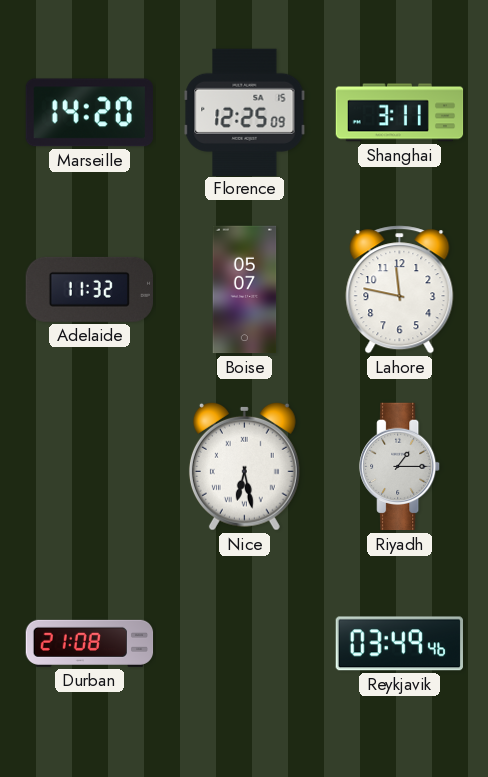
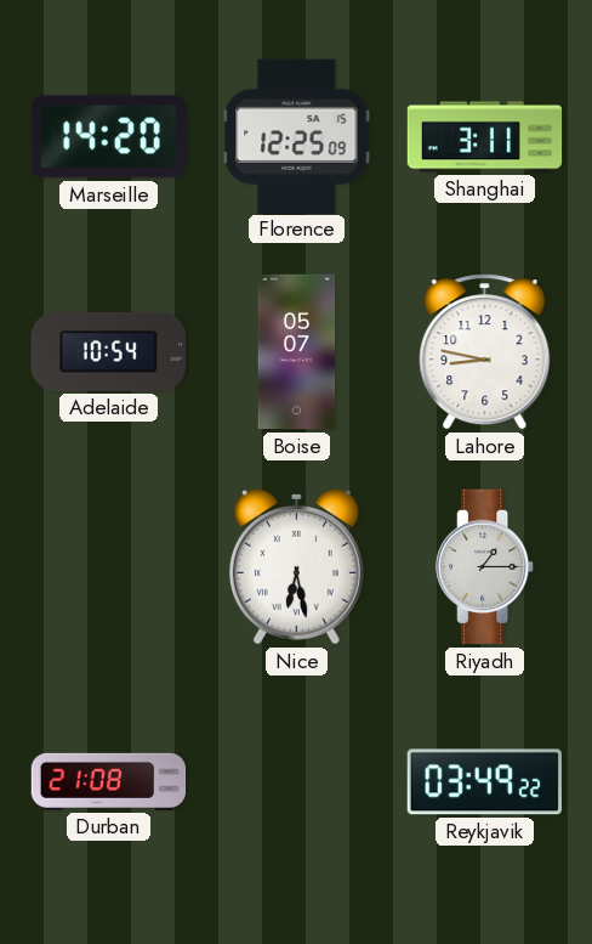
Adelaide: 11:32 -> 10:54 (108, 351)
Lahore: 11:47 -> 8:47 (485, 352)
Reykjavik: 03:49:46 -> 03:49:22 (484, 782)
